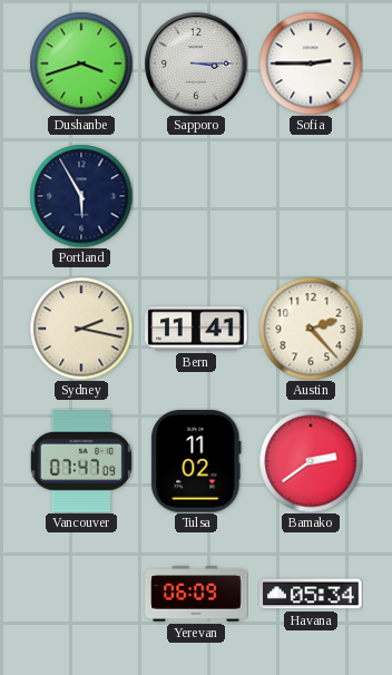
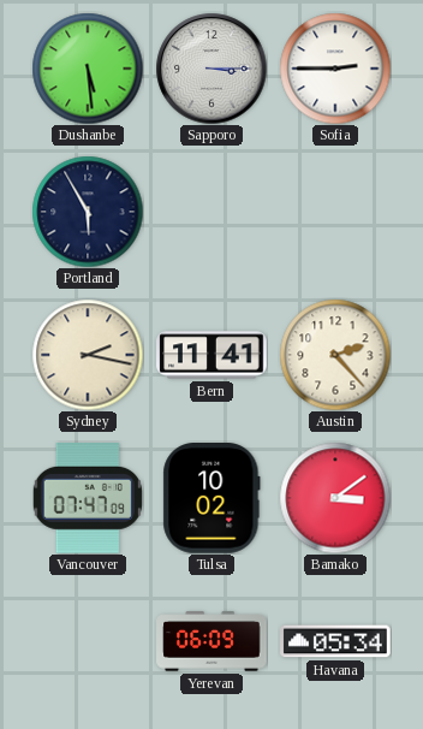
Dushanbe: 3:42 -> 5:29 (88, 69)
Tulsa: 11:02 -> 10:02 (211, 498)
Bamako: 2:39 -> 3:09 (335, 498)
